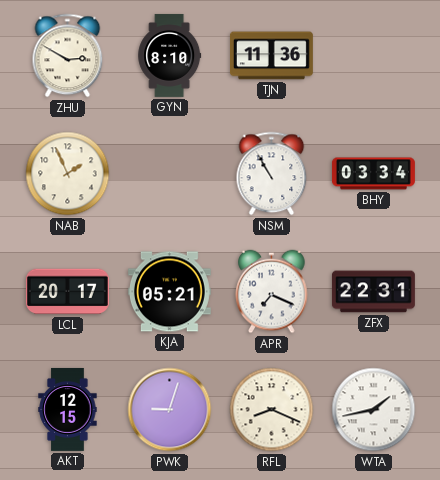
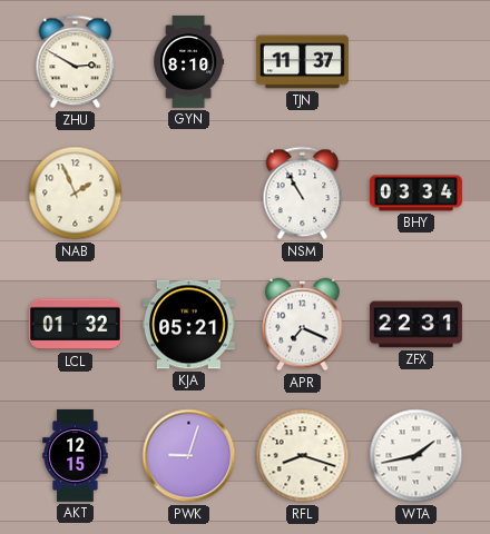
TJN: 11:36 -> 11:37 (302, 62)
LCL: 20:17 -> 01:32 (75, 325)
RFL: 8:19 -> 8:18 (303, 456)
